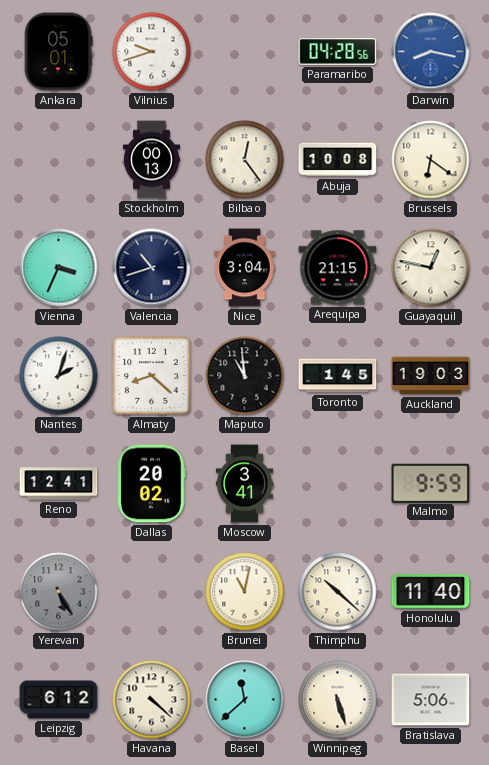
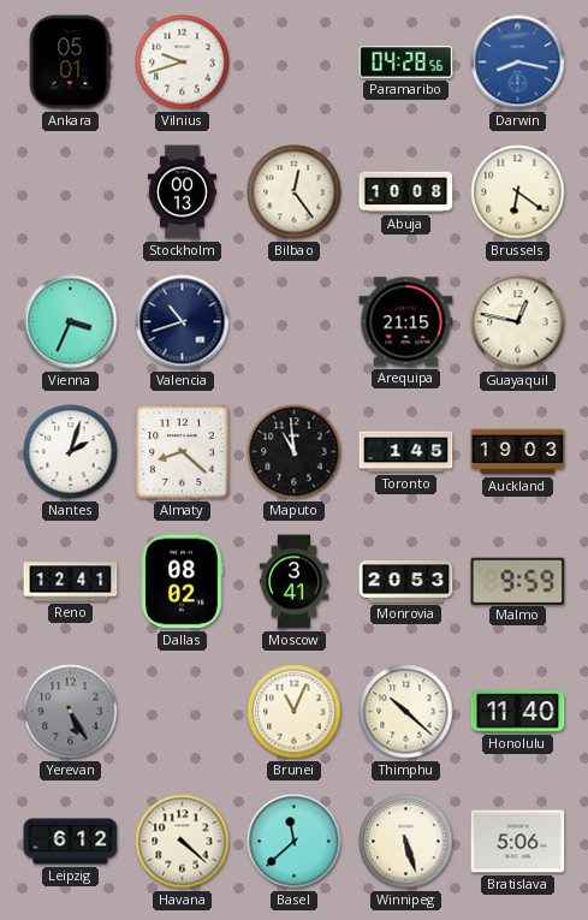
Nice: 3:04 -> none (245, 268)
Dallas: 20:02 -> 08:02 (183, 582)
Monrovia: none -> 20:53 (406, 582)
Brunei: 11:02 -> 11:04 (295, 712)
